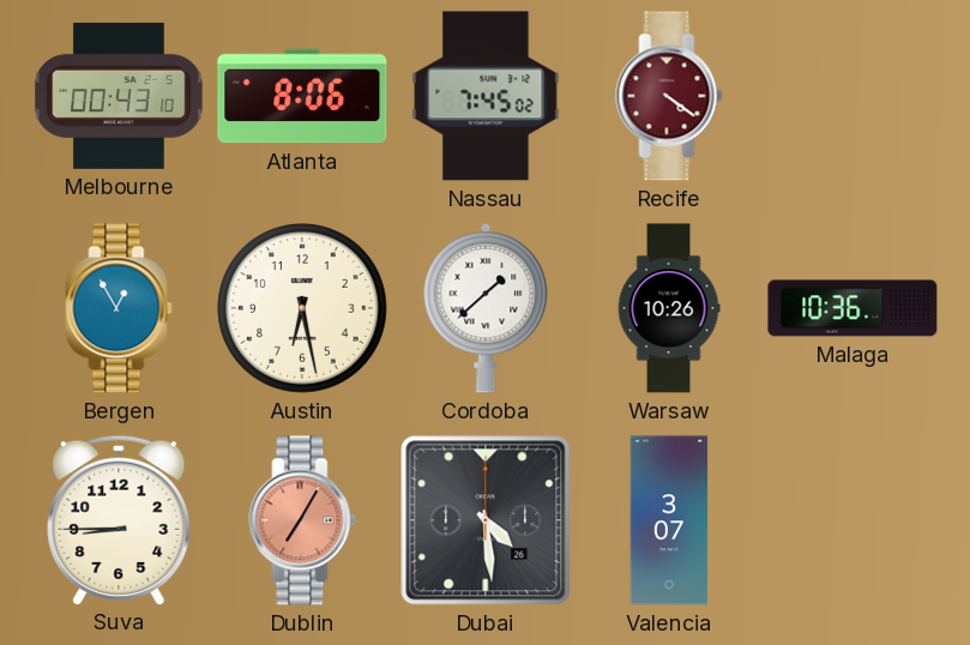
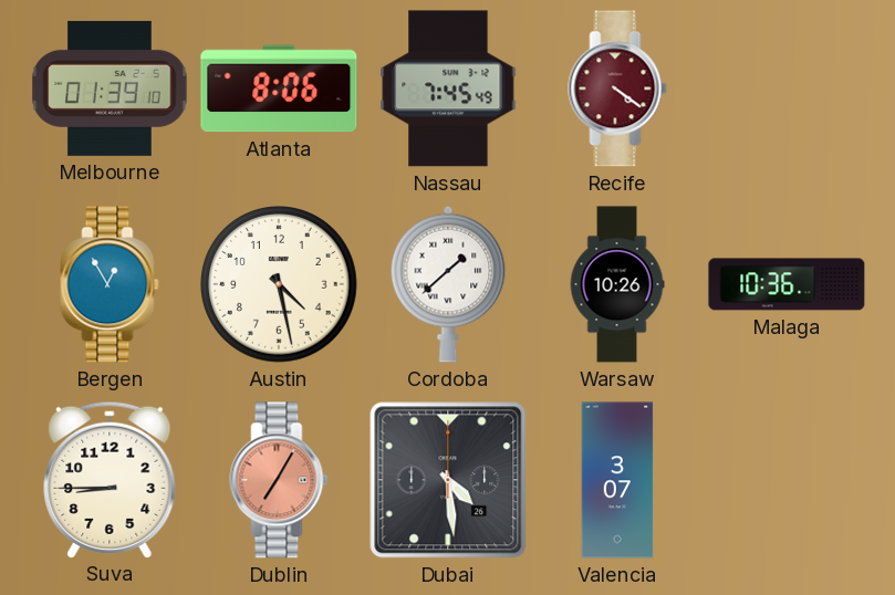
Melbourne: 00:43 -> 01:39 (110, 88)
Nassau: 7:45:02 -> 7:45:49 (448, 88)
Austin: 6:28 -> 4:28 (280, 285)
